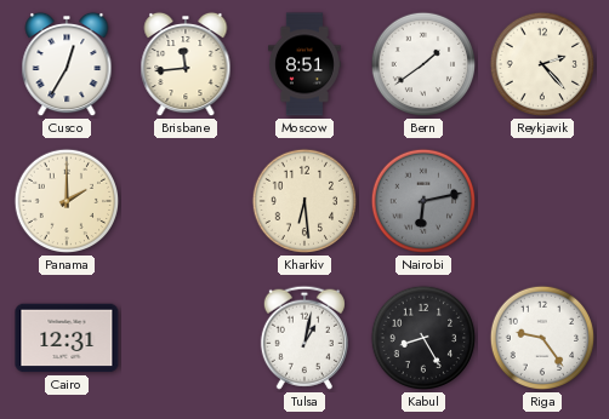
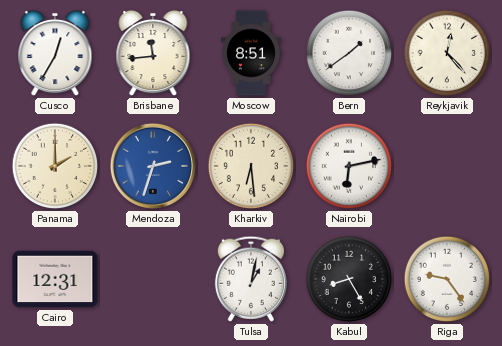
Reykjavik: 2:23 -> 12:23 (447, 53)
Mendoza: none -> 2:33 (153, 166)
Nairobi dial: grey -> white (349, 166)
